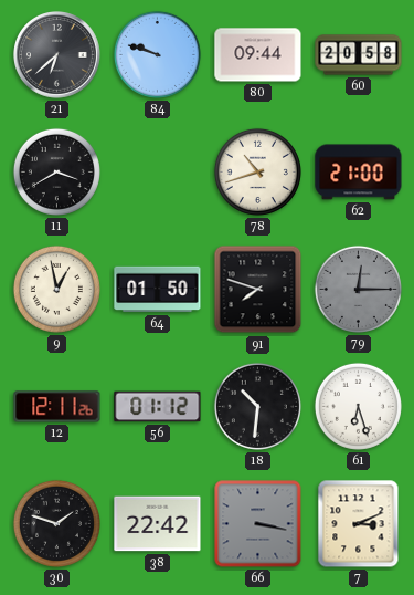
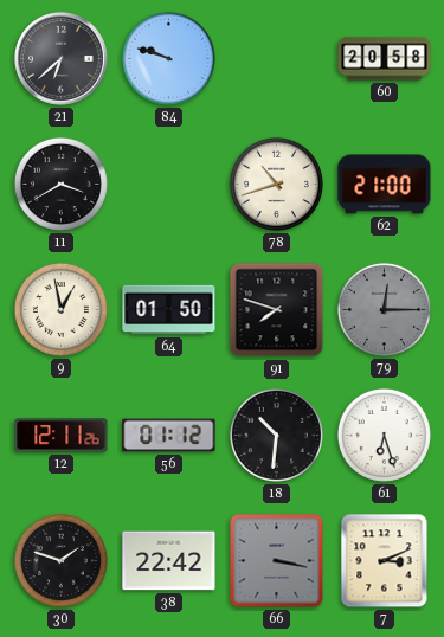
80: 09:44 -> none (258, 55)
